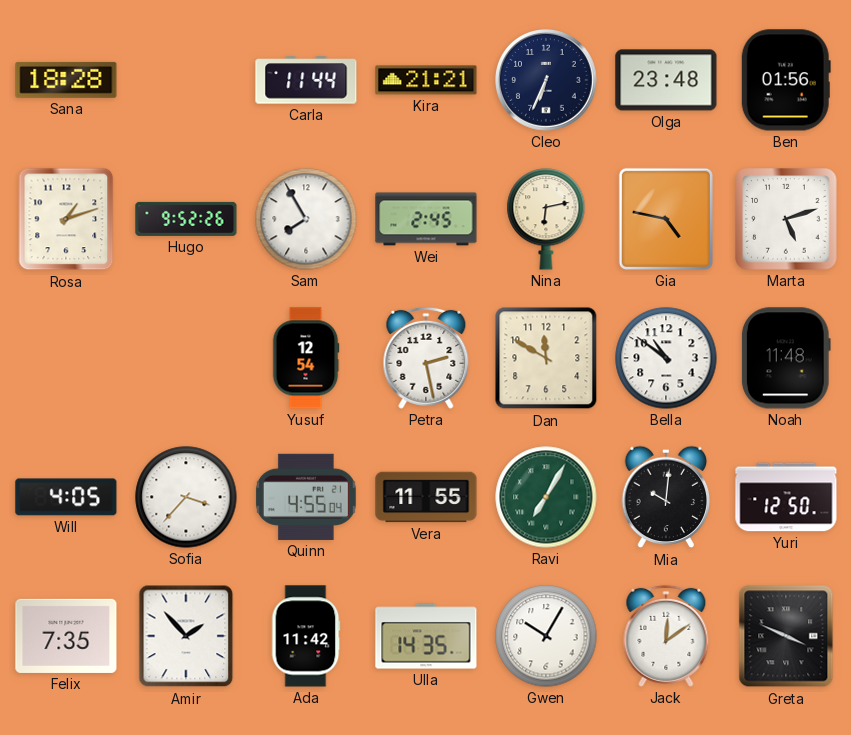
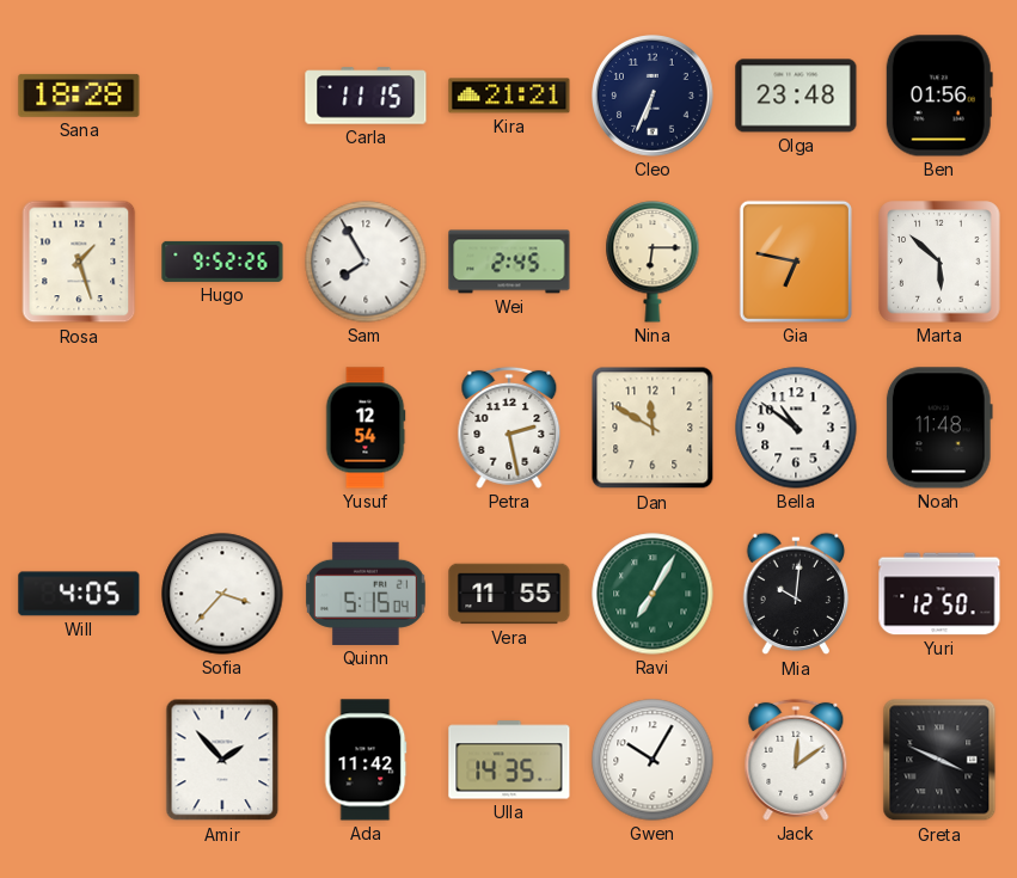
Carla: 11:44 -> 11:15 (366, 96)
Rosa: 1:12 -> 1:27 (79, 262)
Nina: 6:13 -> 6:15 (653, 262)
Gia: 4:47 -> 6:47 (796, 262)
Marta: 5:12 -> 5:52 (939, 262)
Quinn: 4:55 -> 5:15 (366, 594)
Felix: 7:35 -> none (66, 636)
